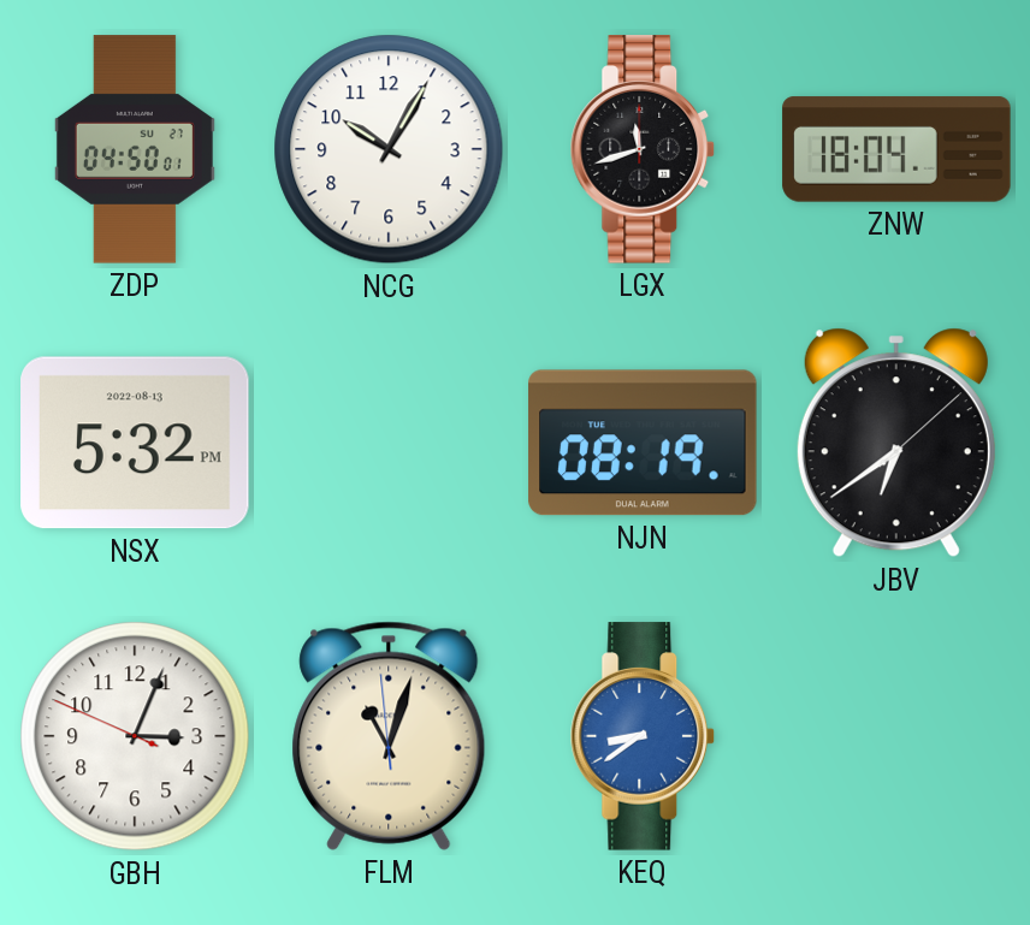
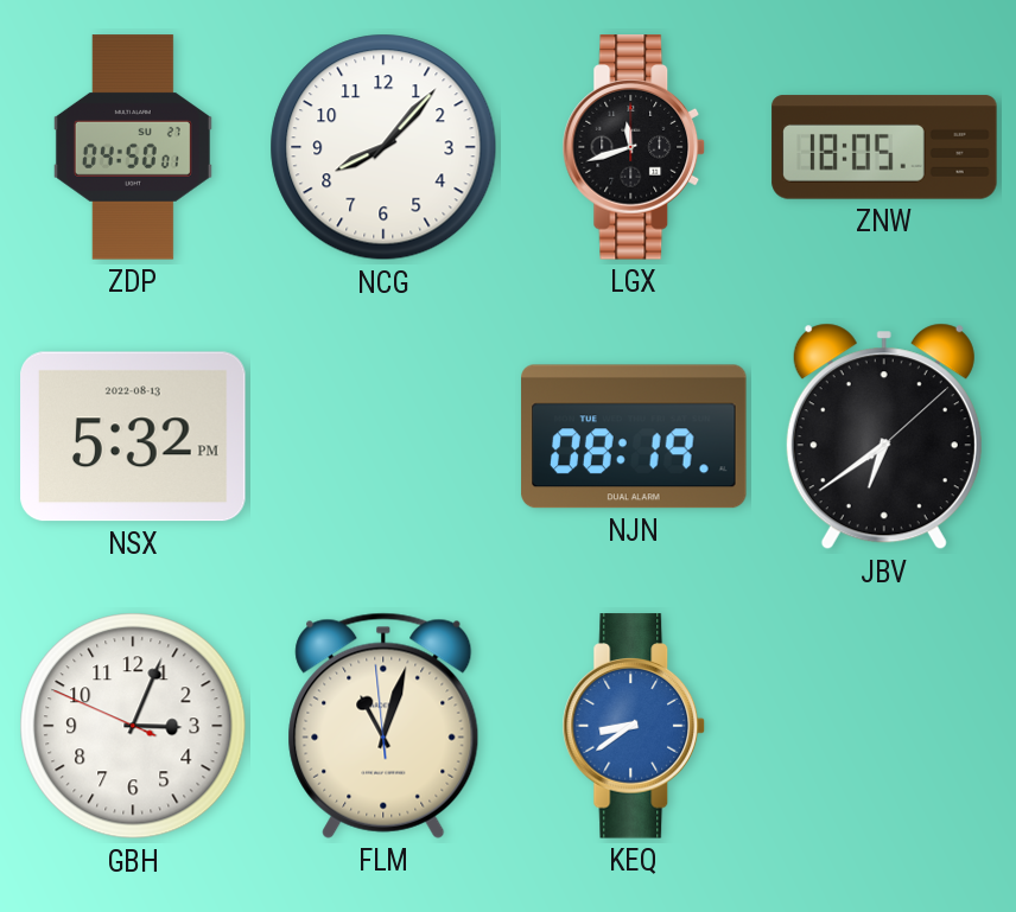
NCG: 10:05 -> 8:07 (383, 147)
ZNW: 18:04 -> 18:05 (884, 147)
